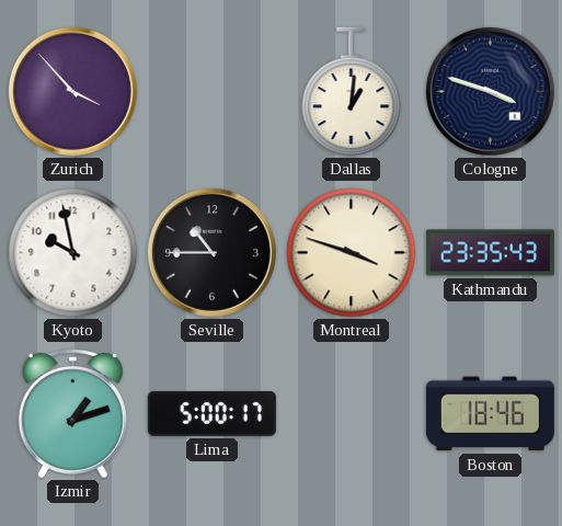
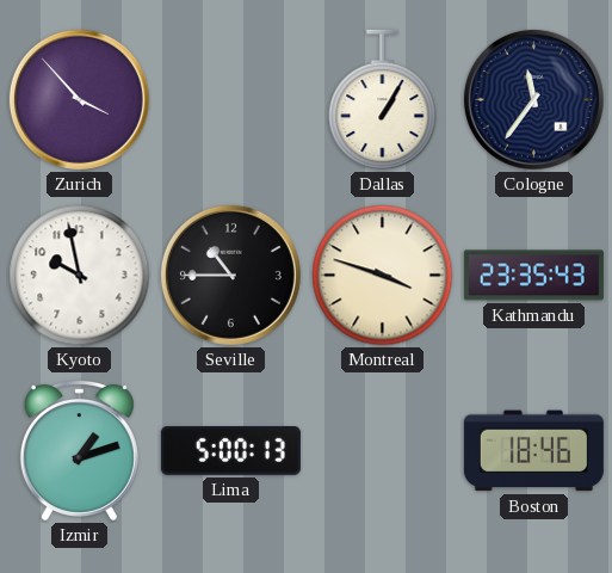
Dallas: 1:01 -> 1:05 (383, 100)
Cologne: 3:48 -> 11:36 (533, 99)
Lima: 5:00:17 -> 5:00:13 (230, 451)
